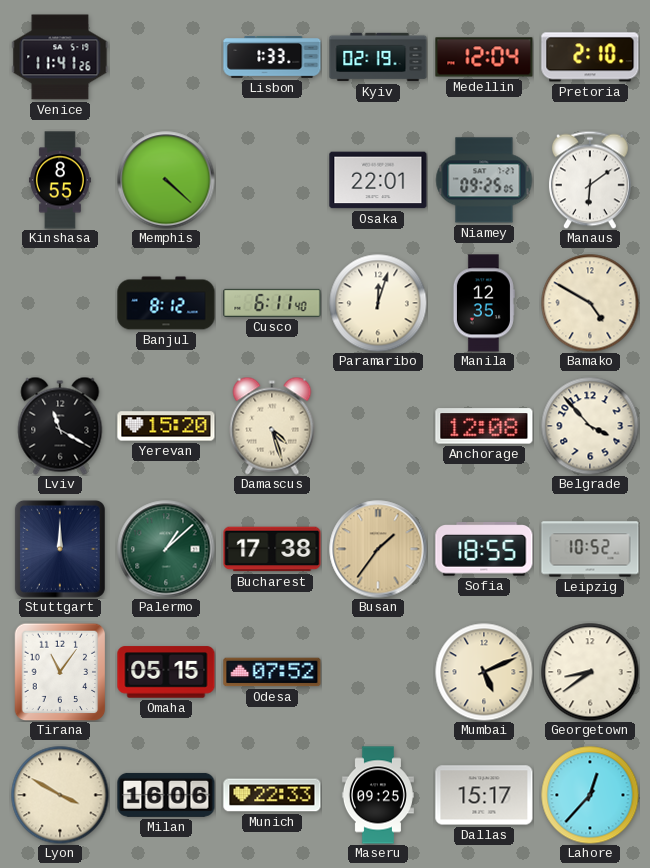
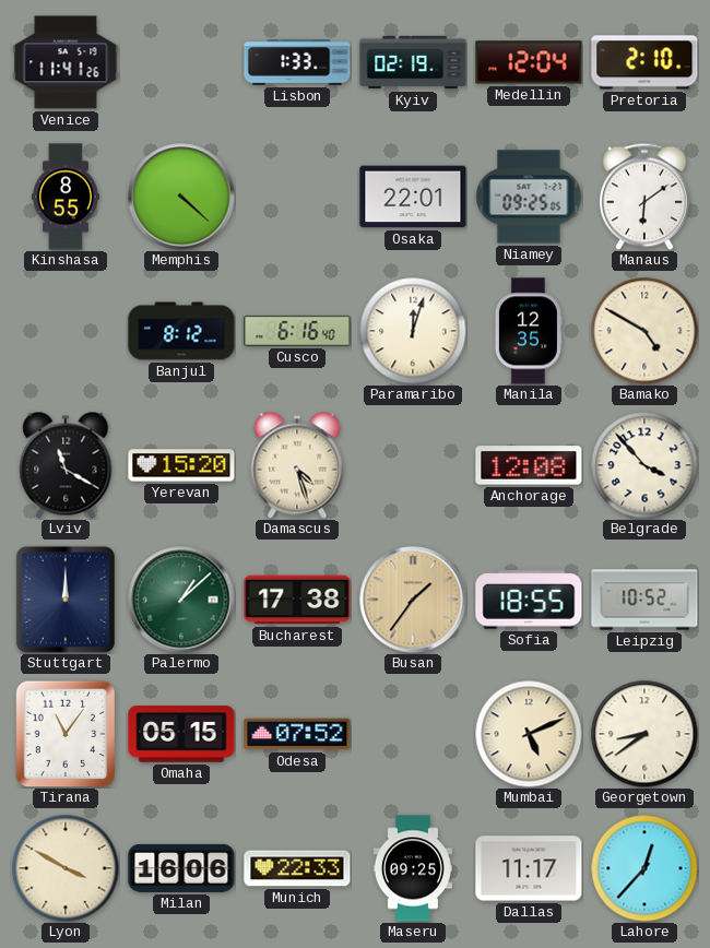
Cusco: 6:11 -> 6:16 (297, 331)
Dallas: 15:17 -> 11:17 (529, 868)
